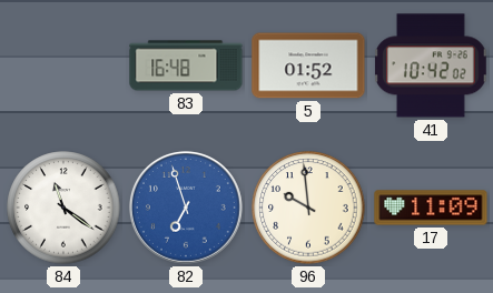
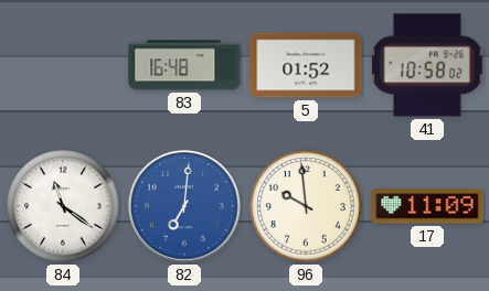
41: 10:42 -> 10:58 (427, 65)
82: 6:57 -> 7:01 (184, 206)
